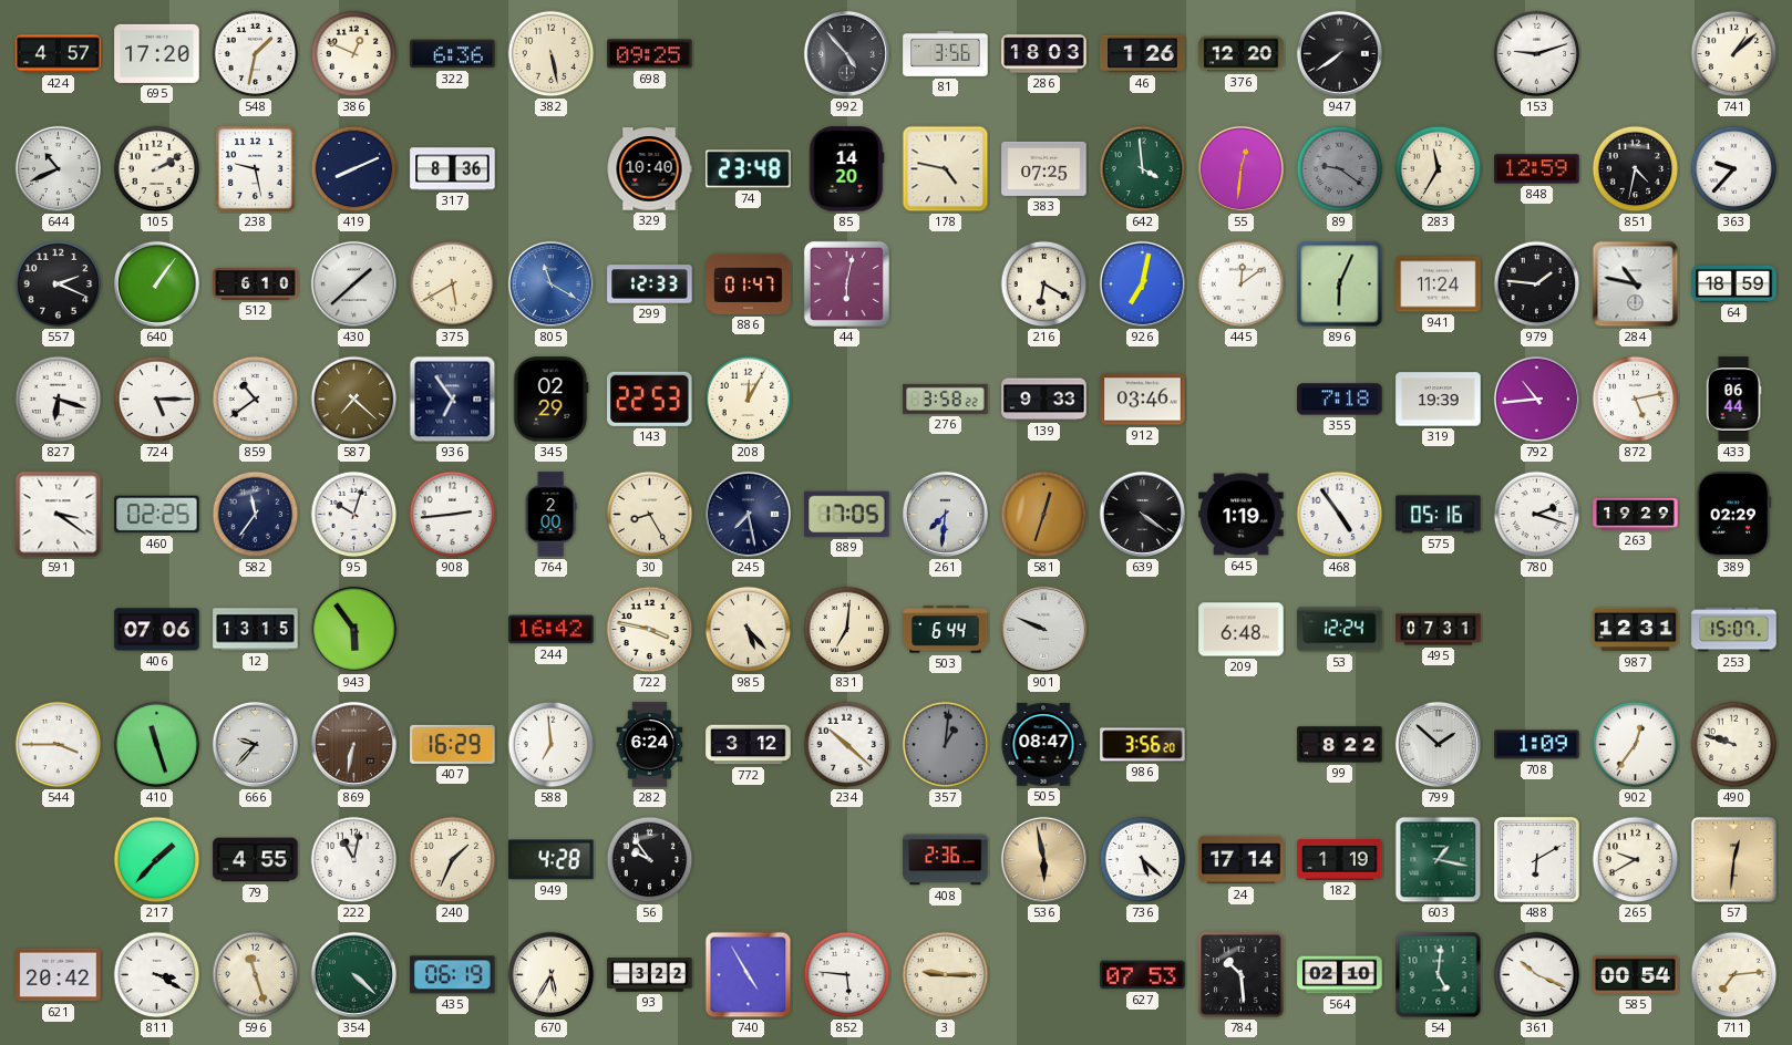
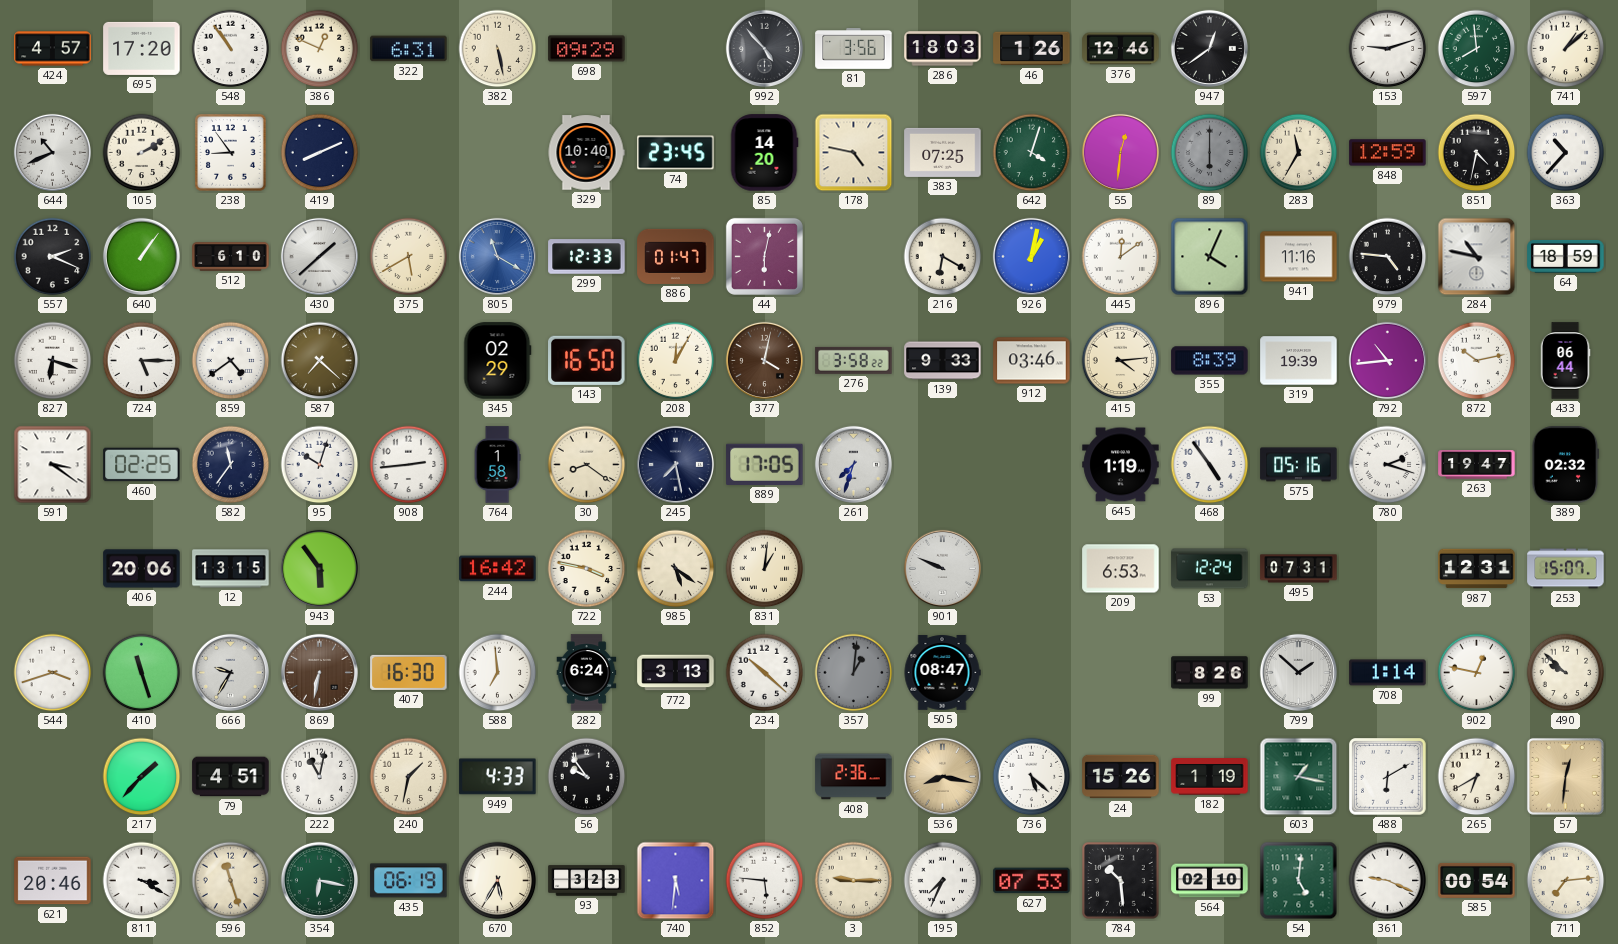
548: 1:32 -> 10:54 (231, 49)
322: 6:36 -> 6:31 (409, 49)
698: 09:25 -> 09:29 (587, 49)
376: 12:20 -> 12:46 (1121, 49)
947: 7:39 -> 12:39 (1209, 48)
597: none -> 7:59 (1477, 49)
238: 9:28 -> 8:54 (231, 153)
317: 8:36 -> none (453, 169)
74: 23:48 -> 23:45 (676, 153)
642: 3:59 -> 4:03 (1032, 153)
89: 9:21 -> 6:00 (1210, 153)
363: 9:37 -> 10:37 (1566, 153)
926: 7:02 -> 1:02 (1031, 256)
896: 6:04 -> 4:04 (1210, 257)
941: 11:24 -> 11:16 (1299, 257)
979: 1:46 -> 4:46 (1388, 257)
859: 10:39 -> 4:39 (231, 361)
936: 6:54 -> none (453, 400)
143: 22:53 -> 16:50 (587, 360)
377: none -> 4:02 (764, 360)
415: none -> 4:14 (1121, 361)
355: 7:18 -> 8:39 (1210, 361)
872: 5:13 -> 10:13 (1477, 361)
764: 2:00 -> 1:58 (497, 465)
30: 8:25 -> 8:21 (587, 465)
261: 7:31 -> 7:33 (853, 464)
581: 12:33 -> none (1044, 515)
639: 4:21 -> none (1142, 514)
263: 19:29 -> 19:47 (1477, 465)
389: 02:29 -> 02:32 (1566, 465)
406: 07:06 -> 20:06 (142, 569)
985: 5:23 -> 5:21 (676, 569)
831: 7:01 -> 1:01 (765, 569)
503: 6:44 -> none (946, 630)
209: 6:48 -> 6:53 (1121, 569)
544: 3:45 -> 3:42 (53, 673)
666: 9:37 -> 9:35 (230, 672)
407: 16:29 -> 16:30 (409, 672)
772: 3:12 -> 3:13 (676, 673)
986: 3:56 -> none (1143, 745)
99: 8:22 -> 8:26 (1210, 673)
708: 1:09 -> 1:14 (1388, 673)
902: 12:36 -> 12:47 (1477, 673)
490: 9:48 -> 9:52 (1566, 673)
79: 4:55 -> 4:51 (231, 777)
240: 1:34 -> 1:32 (409, 777)
949: 4:28 -> 4:33 (498, 777)
536: 5:58 -> 8:17 (942, 776)
24: 17:14 -> 15:26 (1121, 777)
265: 9:40 -> 6:40 (1477, 777)
621: 20:42 -> 20:46 (53, 881)
354: 4:22 -> 6:17 (319, 880)
93: 3:22 -> 3:23 (587, 881)
740: 4:55 -> 5:31 (676, 881)
195: none -> 7:34 (943, 881)
361: 10:19 -> 9:19 (1388, 881)
